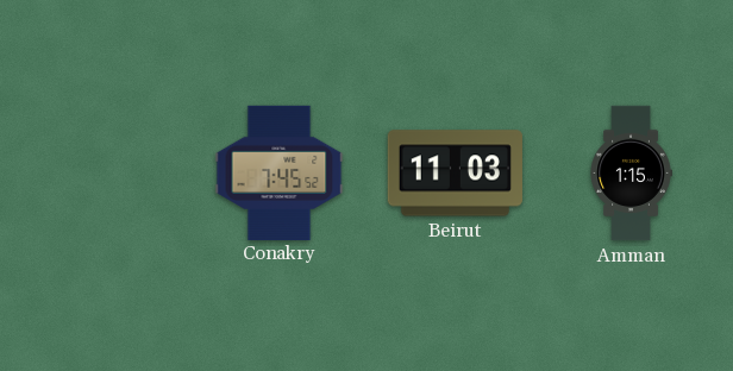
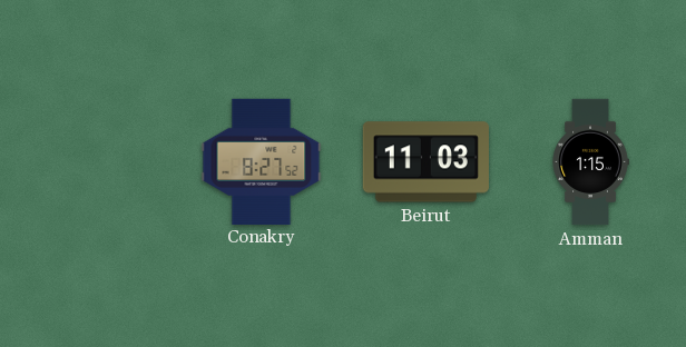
Conakry: 7:45 -> 8:27 (262, 161)
